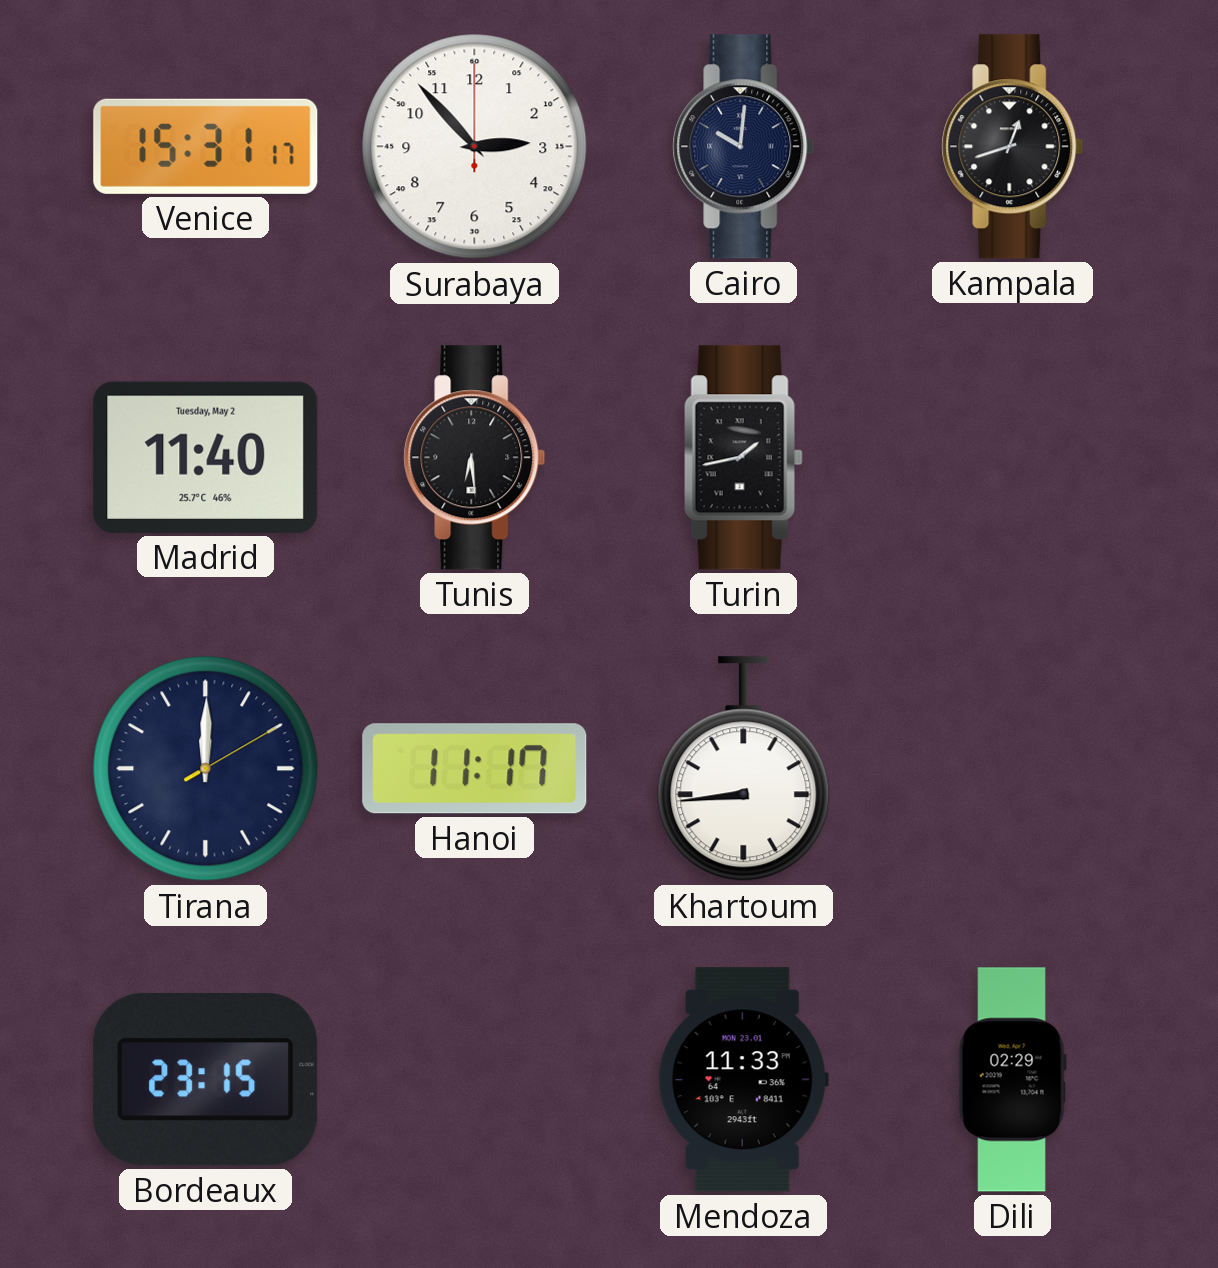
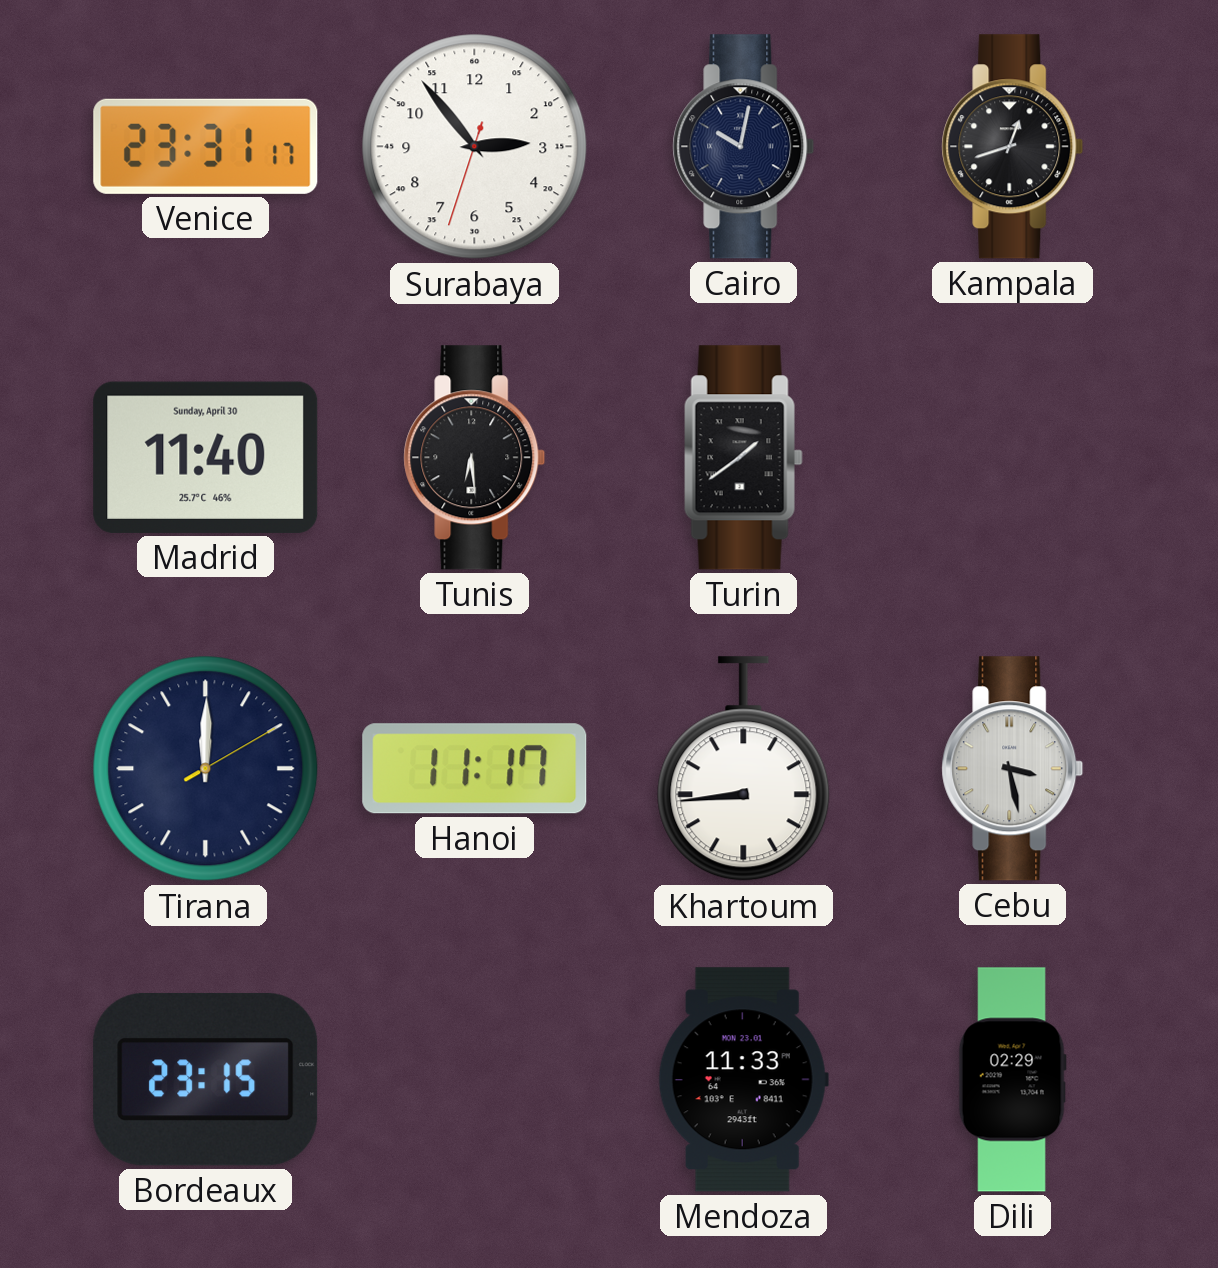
Venice: 15:31 -> 23:31 (206, 146)
Surabaya: 2:53:00 -> 2:53:33 (475, 147)
Cairo: 10:01 -> 10:02 (744, 147)
Madrid date: Tuesday, May 2 -> Sunday, April 30 (206, 457)
Turin: 1:43 -> 1:39 (743, 458)
Cebu: none -> 3:28 (1013, 769)
